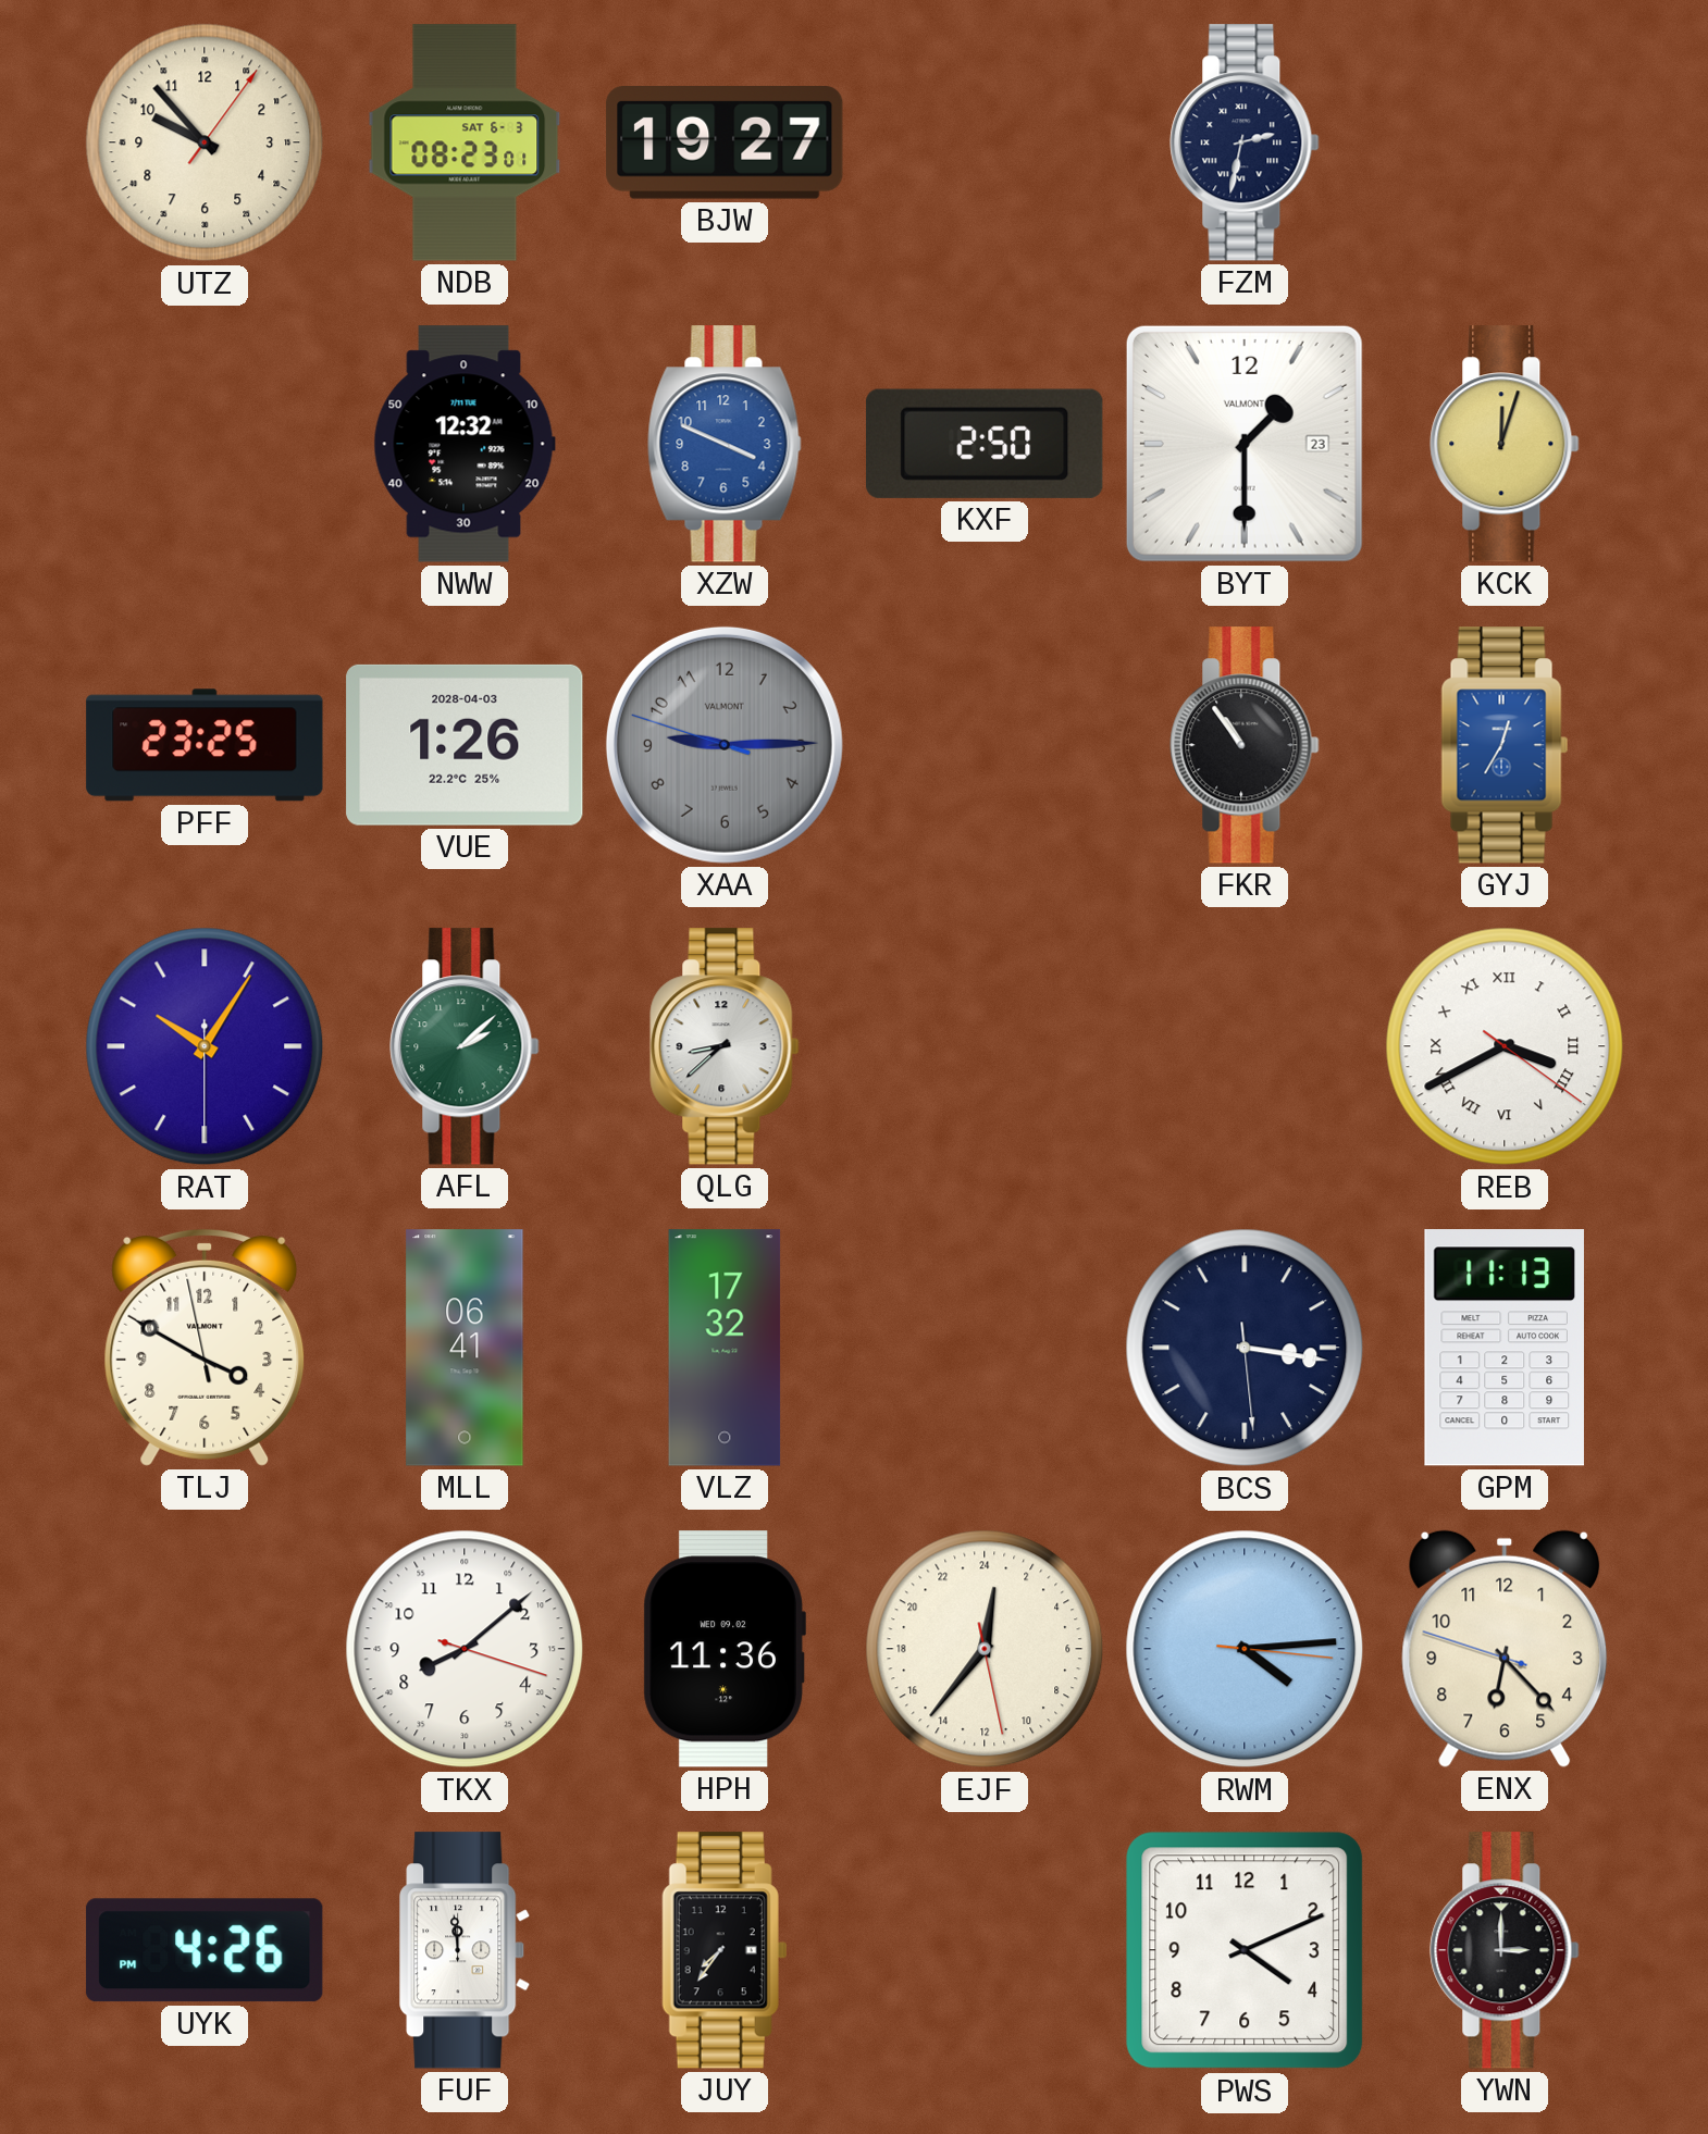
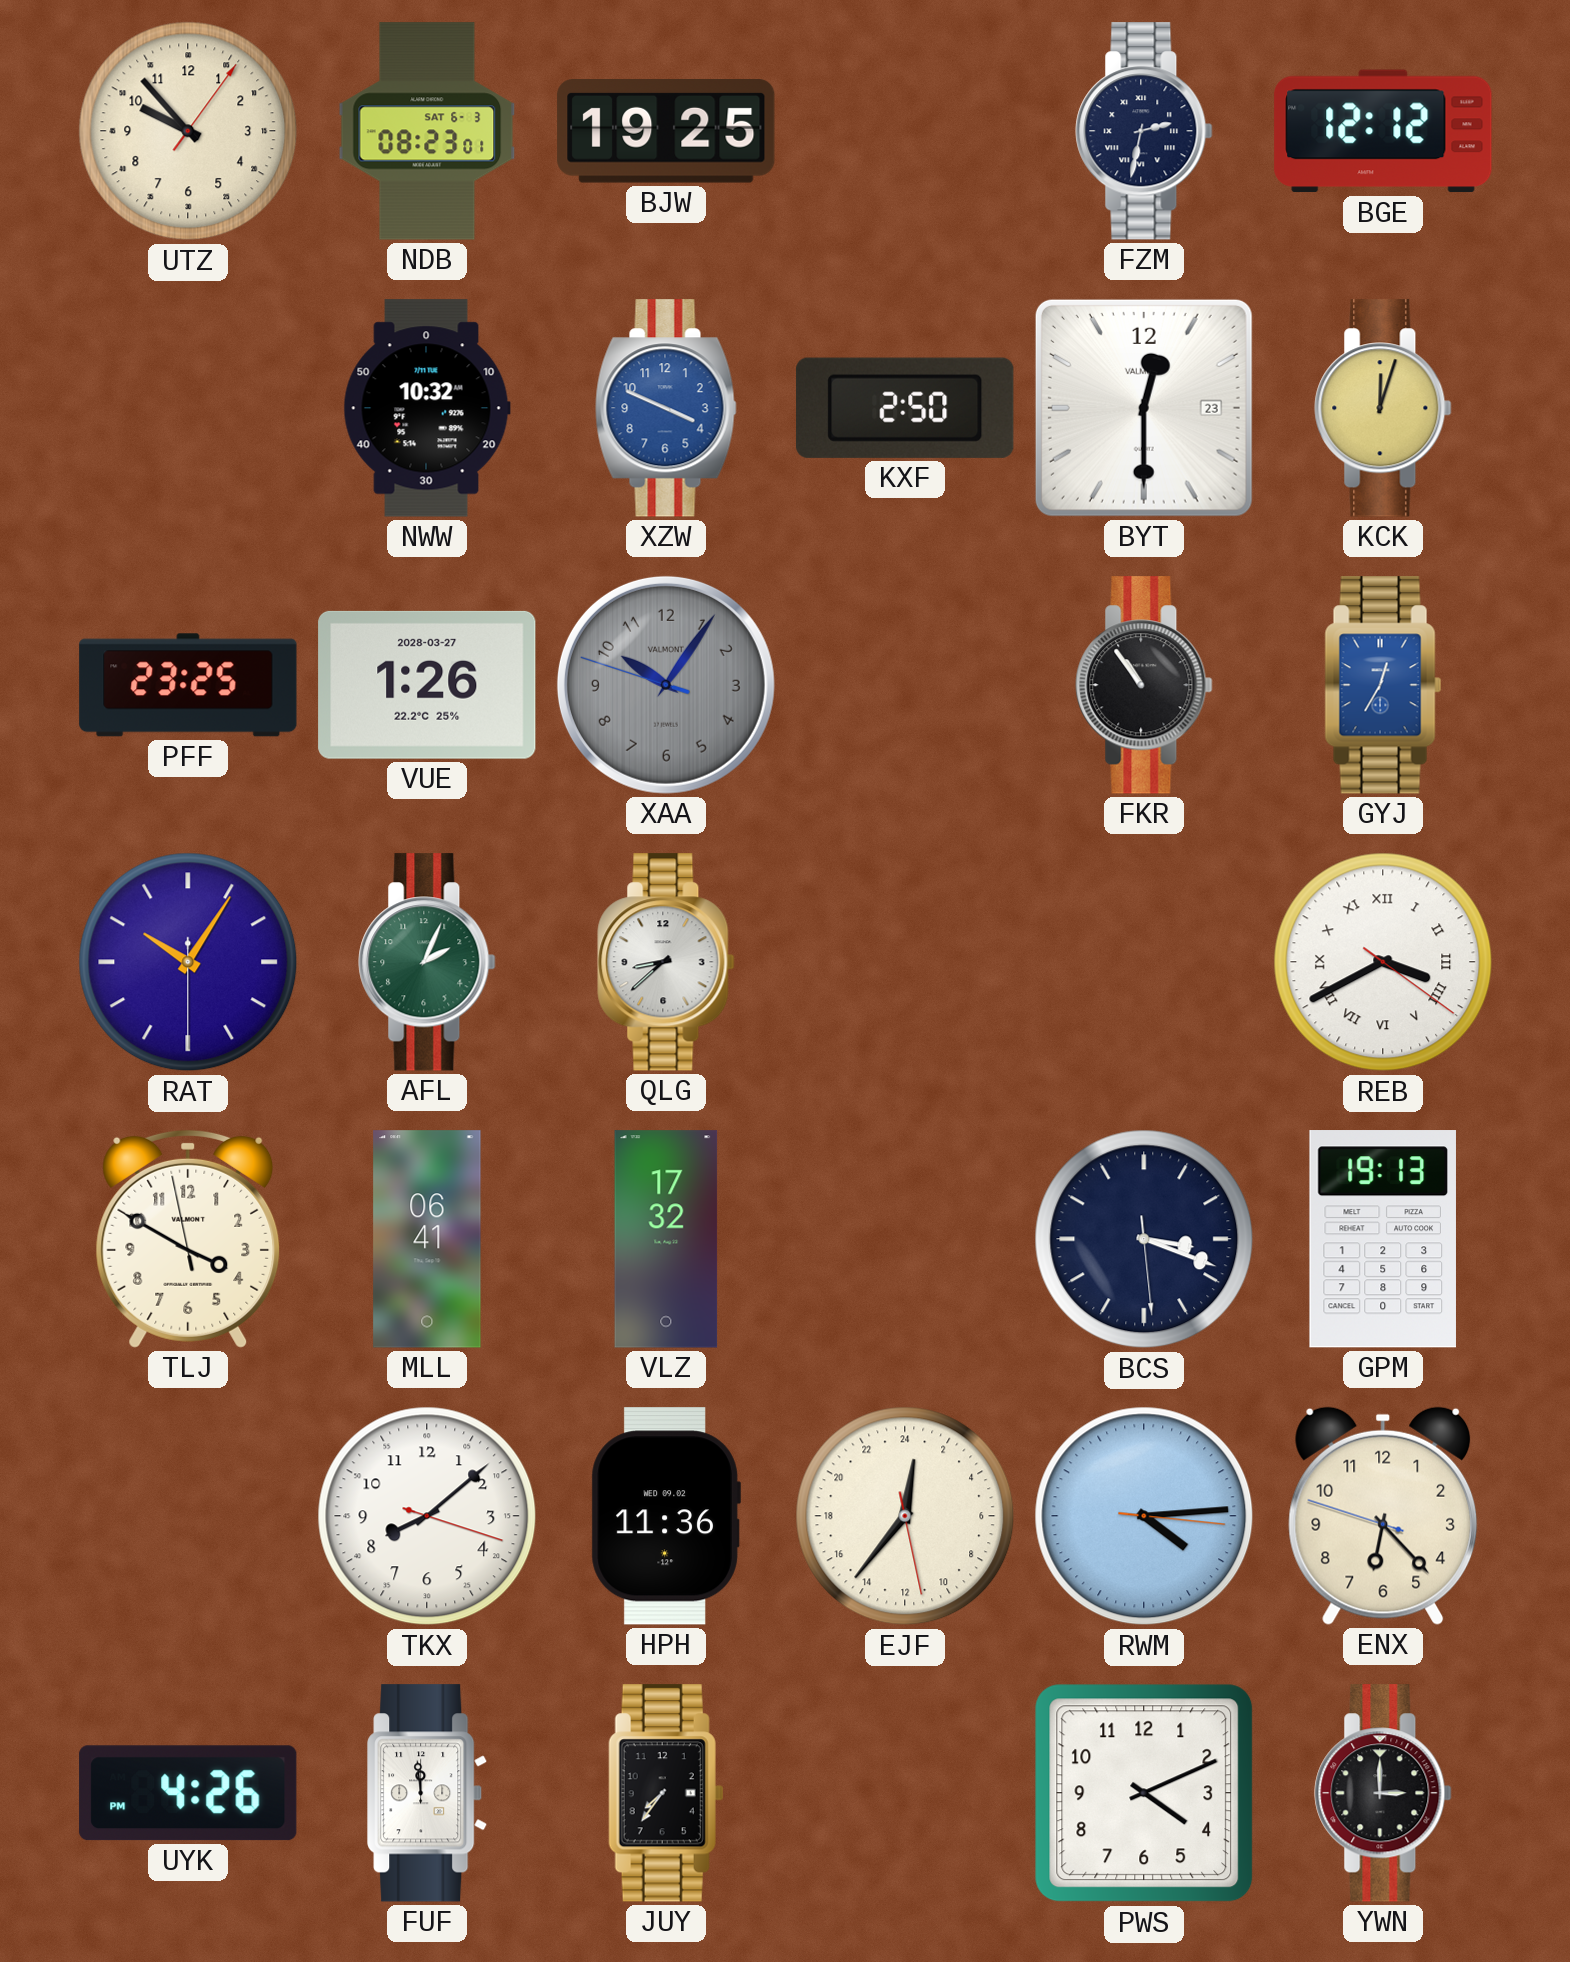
BJW: 19:27 -> 19:25 (666, 132)
BGE: none -> 12:12 (1383, 131)
NWW: 12:32 -> 10:32 (427, 408)
BYT: 1:30 -> 12:30 (1144, 408)
VUE date: 2028-04-03 -> 2028-03-27 (427, 685)
XAA: 9:14 -> 10:05 (666, 685)
AFL: 2:08 -> 2:04 (427, 962)
BCS: 3:16 -> 3:18 (1144, 1239)
GPM: 11:13 -> 19:13 (1383, 1239)
